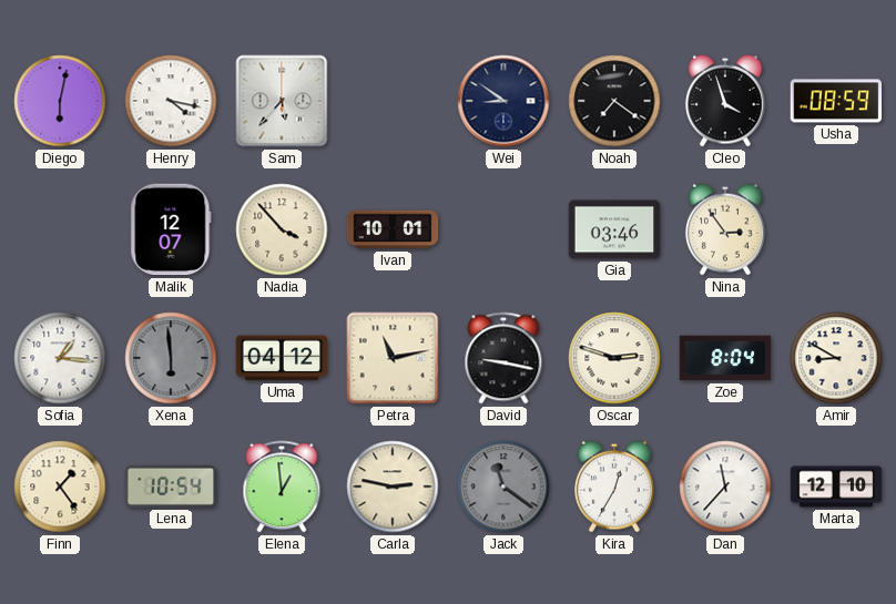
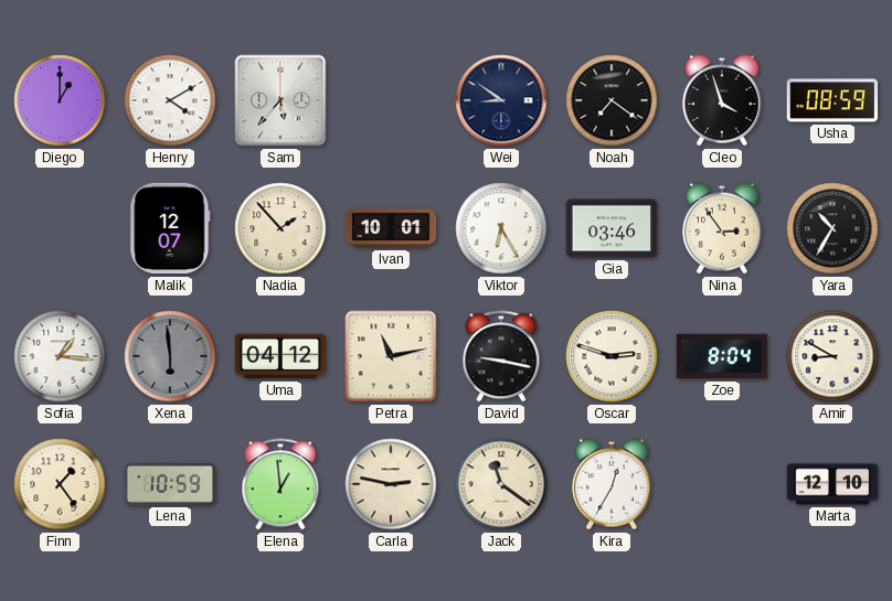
Diego: 6:02 -> 1:00 (60, 100)
Henry: 4:17 -> 4:10 (170, 100)
Nadia: 3:53 -> 1:53 (280, 228)
Viktor: none -> 6:25 (501, 228)
Yara: none -> 10:35 (832, 228)
Lena: 10:54 -> 10:59 (170, 484)
Jack dial: grey -> cream (501, 484)
Dan: 11:37 -> none (725, 487)
